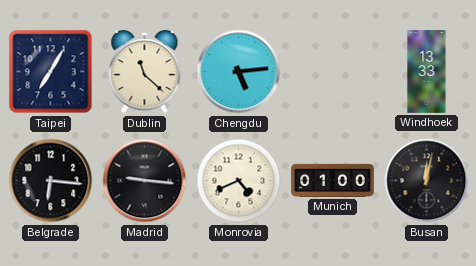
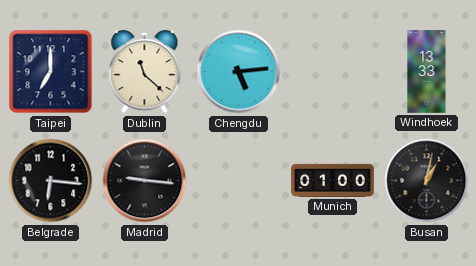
Taipei: 7:05 -> 7:00 (51, 72)
Monrovia: 4:41 -> none (239, 181)
Busan: 12:02 -> 1:02 (427, 181)
